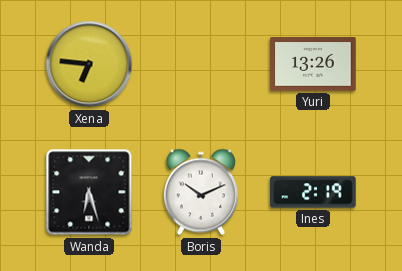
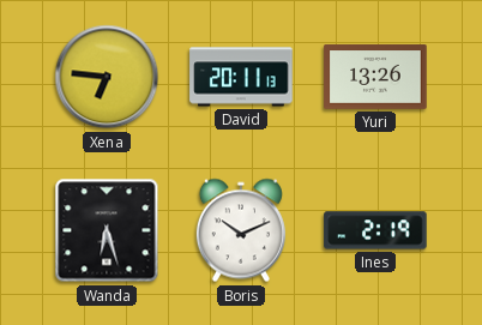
David: none -> 20:11 (241, 77)
